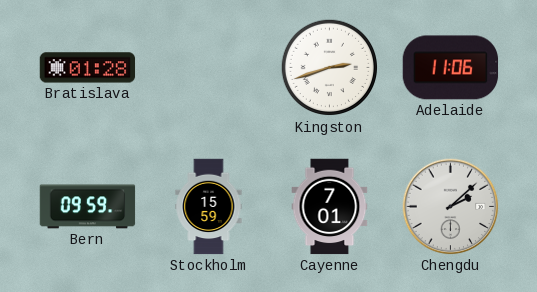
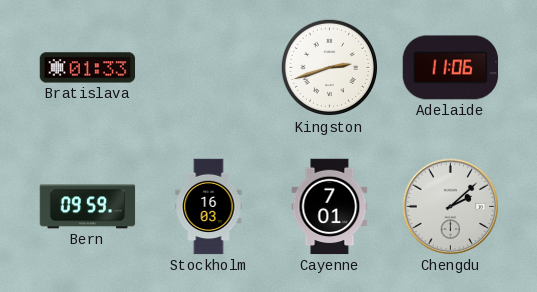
Bratislava: 01:28 -> 01:33 (88, 68)
Stockholm: 15:59 -> 16:03 (209, 207)
